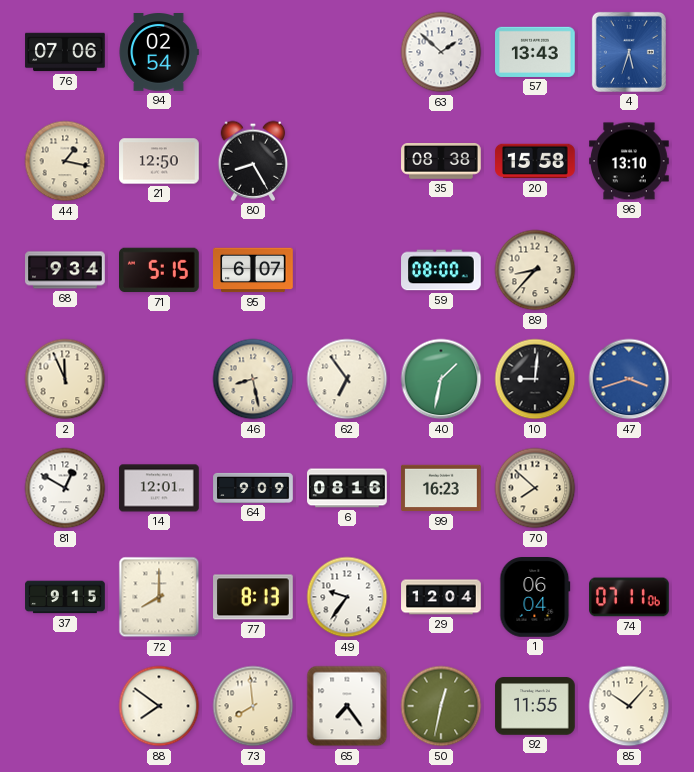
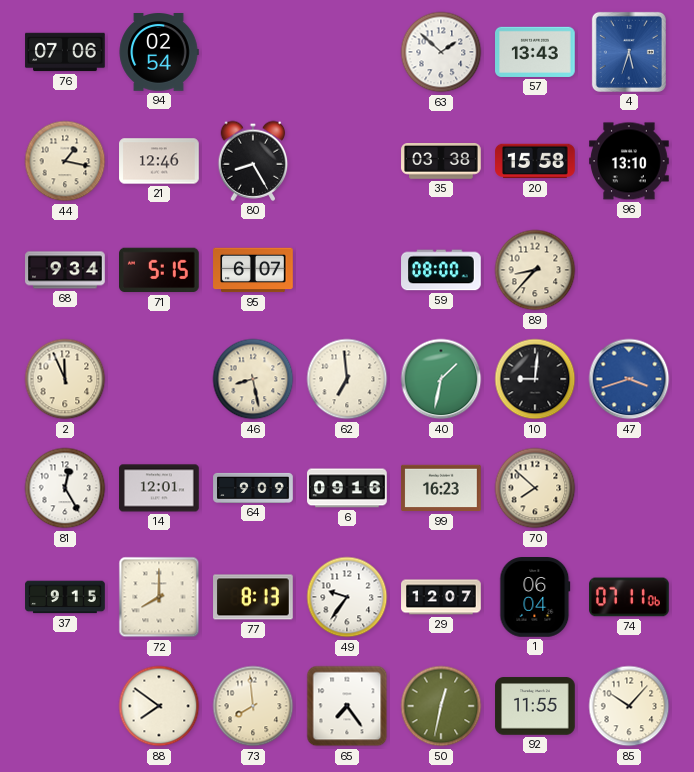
21: 12:50 -> 12:46 (159, 161)
35: 08:38 -> 03:38 (441, 162)
62: 6:54 -> 6:59 (347, 379)
81: 12:50 -> 12:25 (65, 488)
6: 08:16 -> 09:16 (347, 488)
29: 12:04 -> 12:07 (441, 597)
